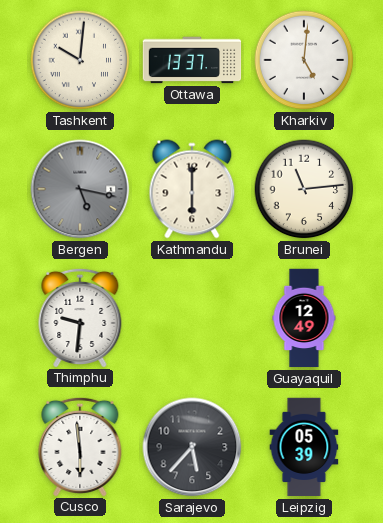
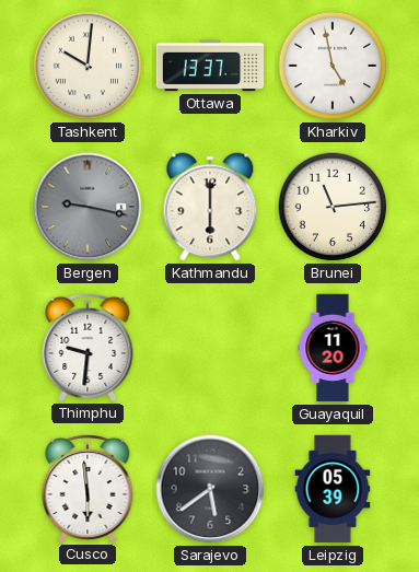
Kharkiv: 5:01 -> 4:58 (333, 66)
Bergen: 5:17 -> 9:17 (88, 207)
Guayaquil: 12:49 -> 11:20 (333, 348)
Sarajevo: 5:37 -> 5:39 (210, 489)
